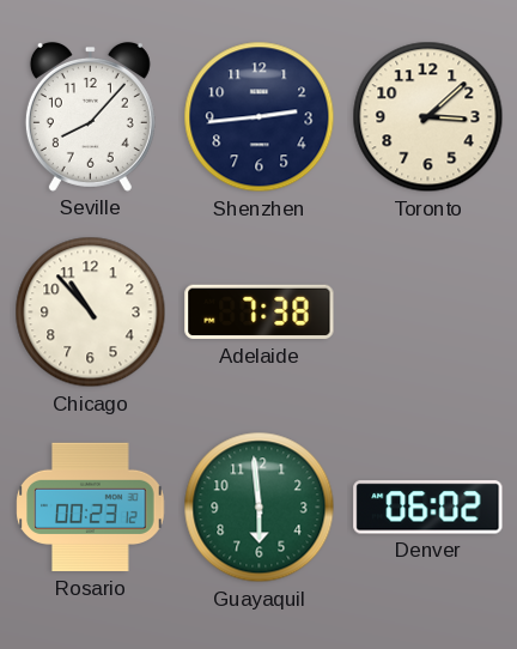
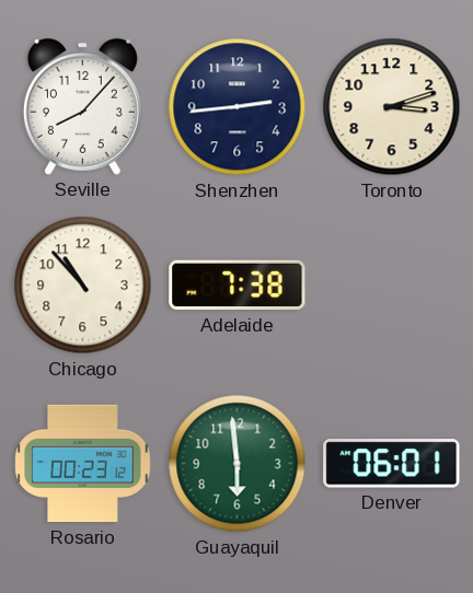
Toronto: 3:08 -> 3:12 (392, 107)
Denver: 06:02 -> 06:01 (392, 464)
